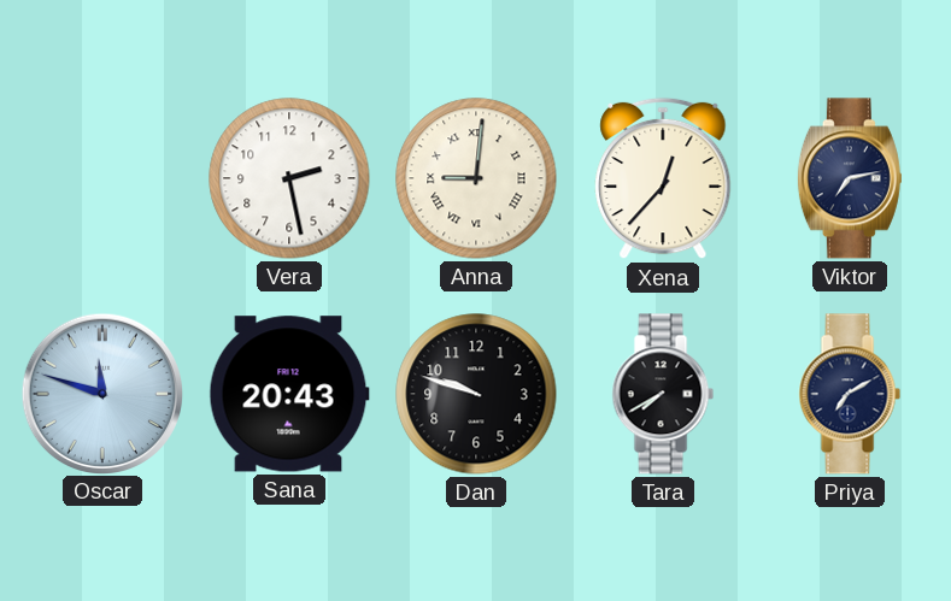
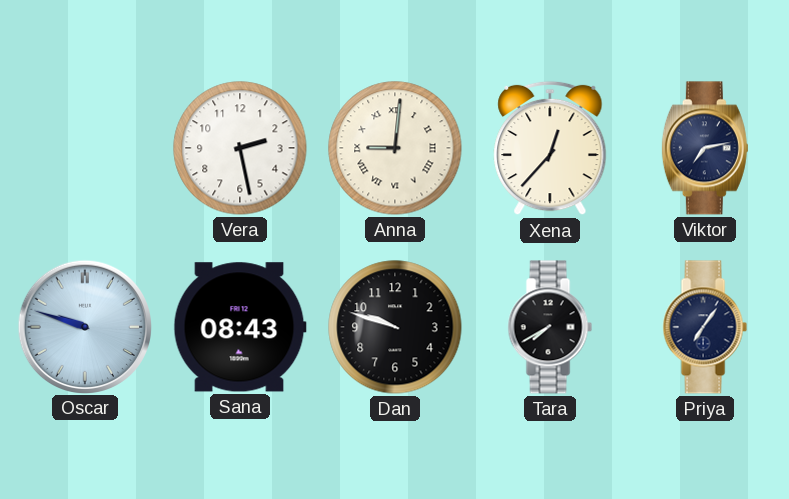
Oscar: 11:48 -> 9:48 (84, 326)
Sana: 20:43 -> 08:43 (240, 327)
Priya: 7:10 -> 7:06 (705, 327)
